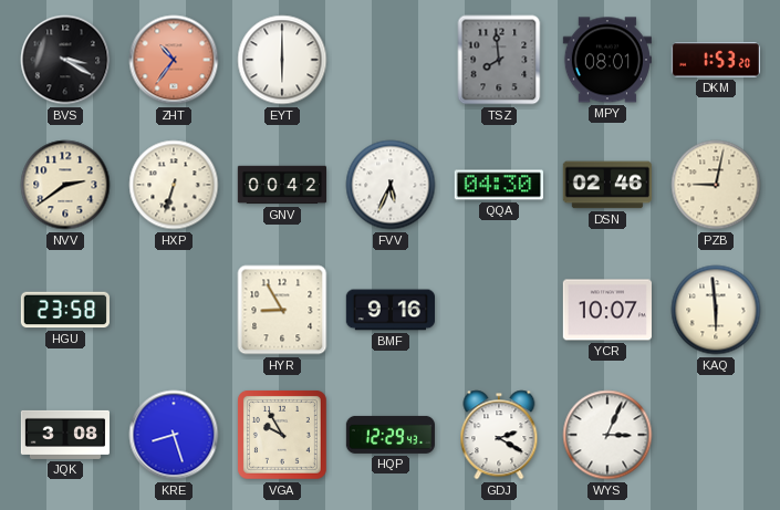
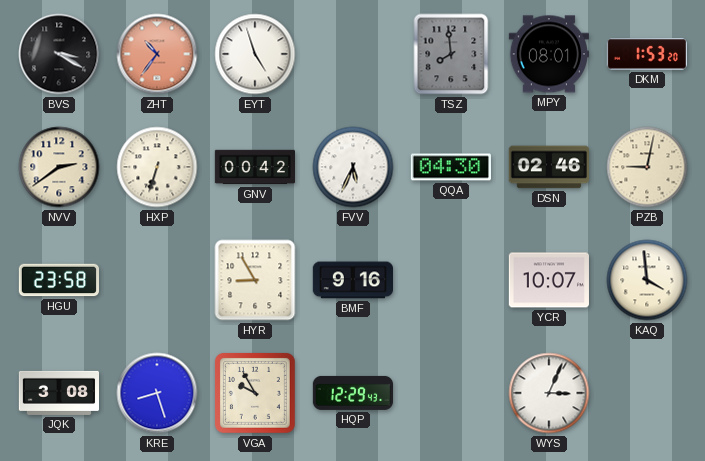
EYT: 6:00 -> 4:57 (255, 54)
KAQ: 5:59 -> 3:59 (647, 280)
GDJ: 2:20 -> none (499, 435)
